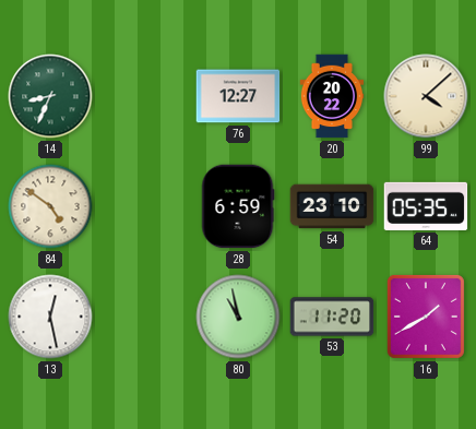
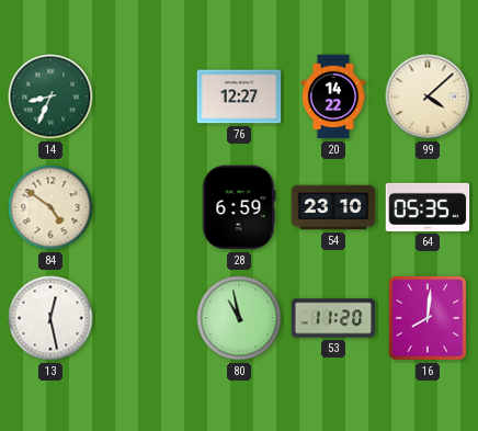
20: 20:22 -> 14:22 (333, 97)
16: 1:40 -> 8:01 (428, 318)
